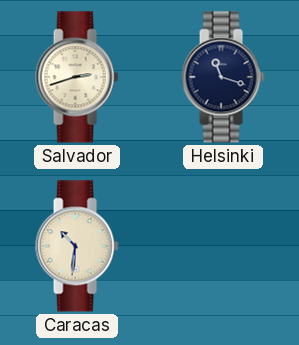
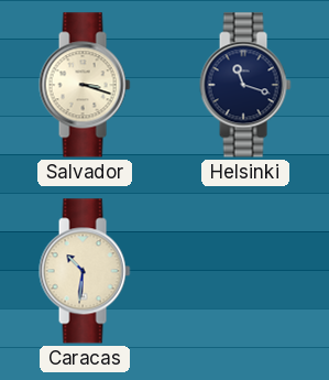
Salvador: 2:42 -> 3:18 (85, 85)
